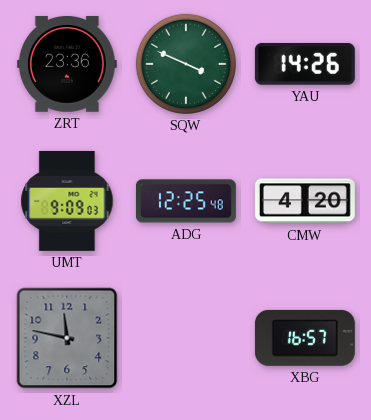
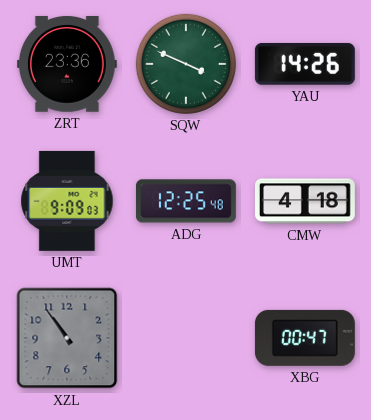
CMW: 4:20 -> 4:18 (305, 201)
XZL: 11:47 -> 10:54 (67, 338)
XBG: 16:57 -> 00:47 (305, 338)
